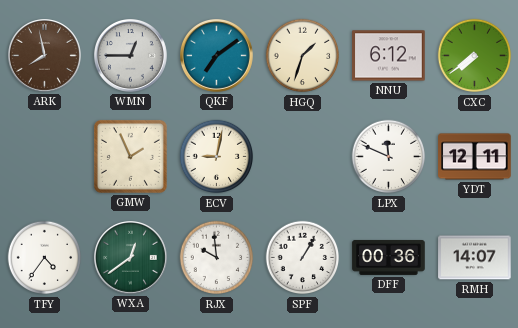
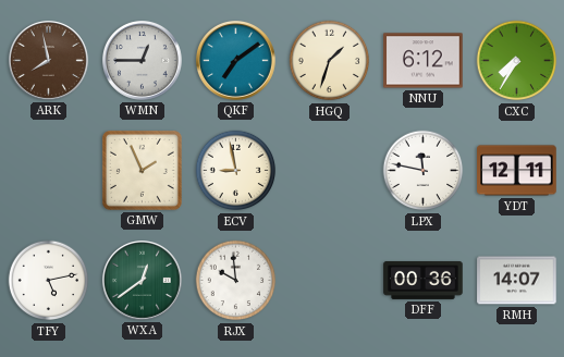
CXC: 7:39 -> 7:35 (517, 61)
ECV: 9:02 -> 8:58 (236, 171)
LPX: 11:49 -> 11:47 (424, 171)
TFY: 4:36 -> 5:13 (49, 281)
SPF: 1:05 -> none (303, 258)
